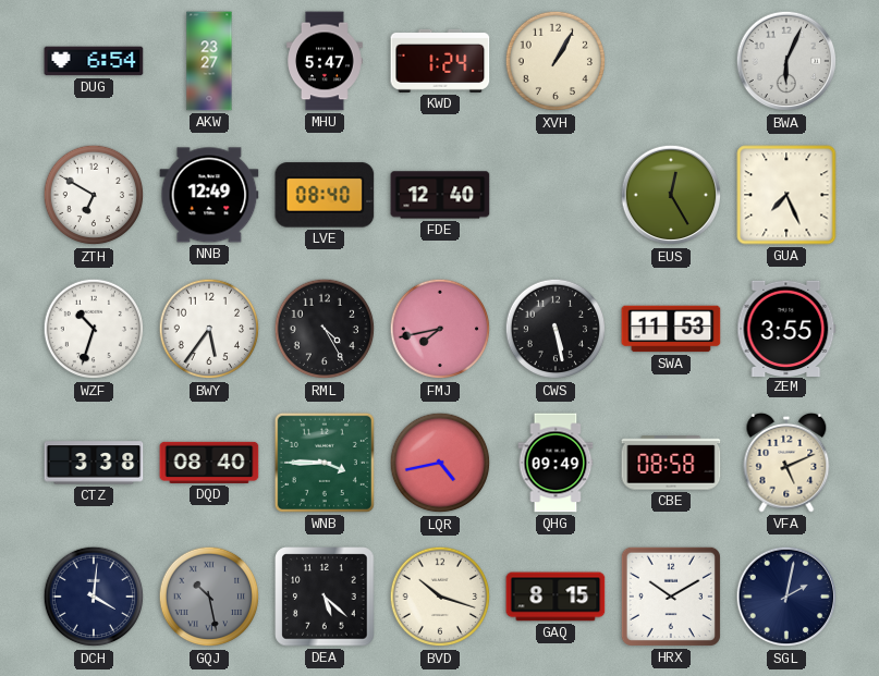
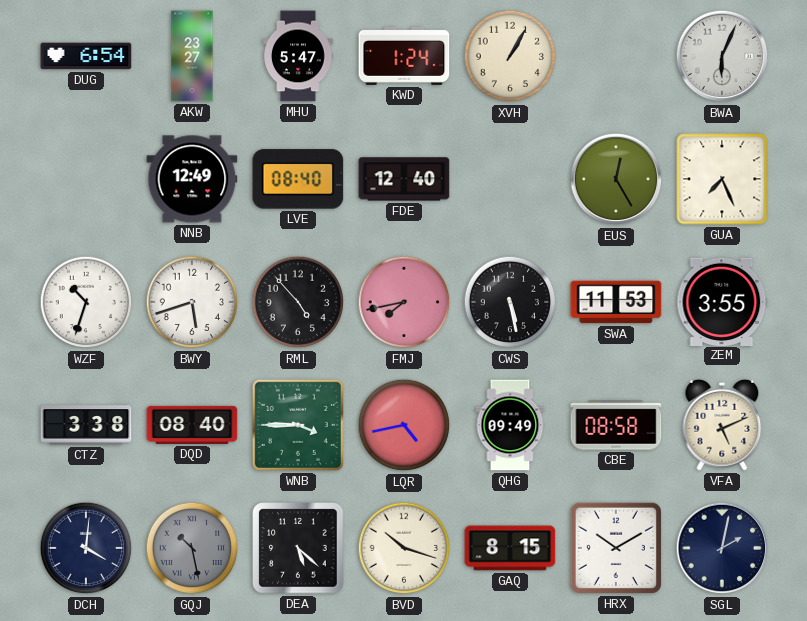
ZTH: 6:50 -> none (94, 195)
BWY: 5:36 -> 5:42 (192, 302)
RML: 4:25 -> 4:53 (298, 302)
